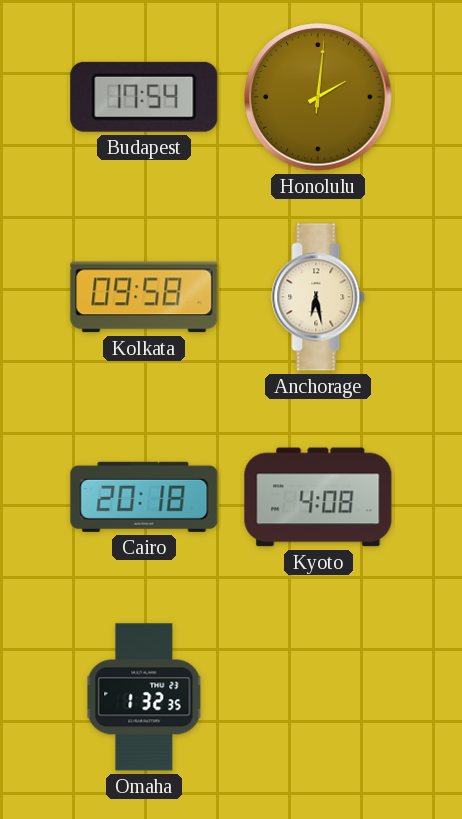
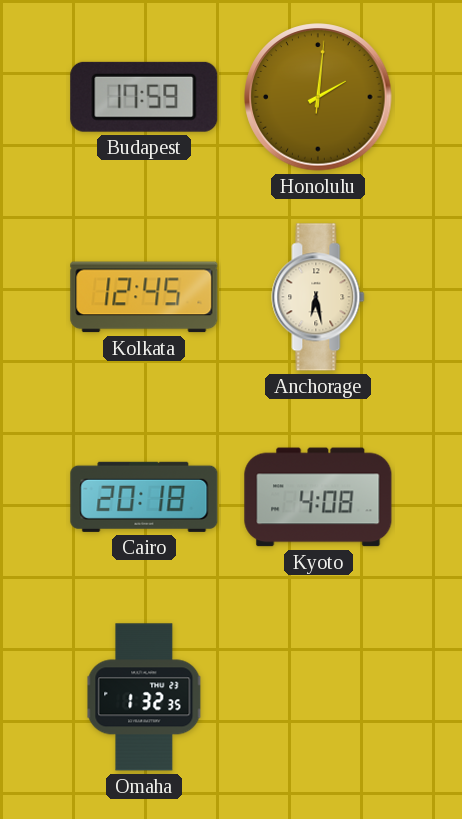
Budapest: 17:54 -> 17:59 (144, 97)
Kolkata: 09:58 -> 12:45 (144, 297)
